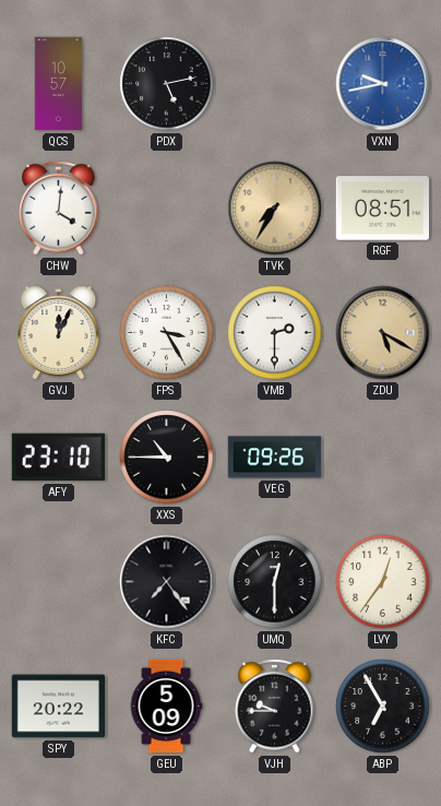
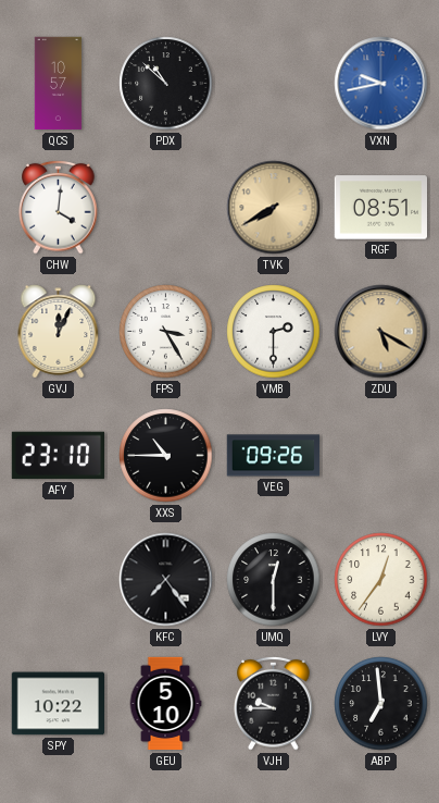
PDX: 5:13 -> 10:52 (166, 84)
TVK: 7:35 -> 7:40 (274, 208)
SPY: 20:22 -> 10:22 (58, 704)
GEU: 5:09 -> 5:10 (165, 704)
ABP: 6:55 -> 6:59 (381, 704)
